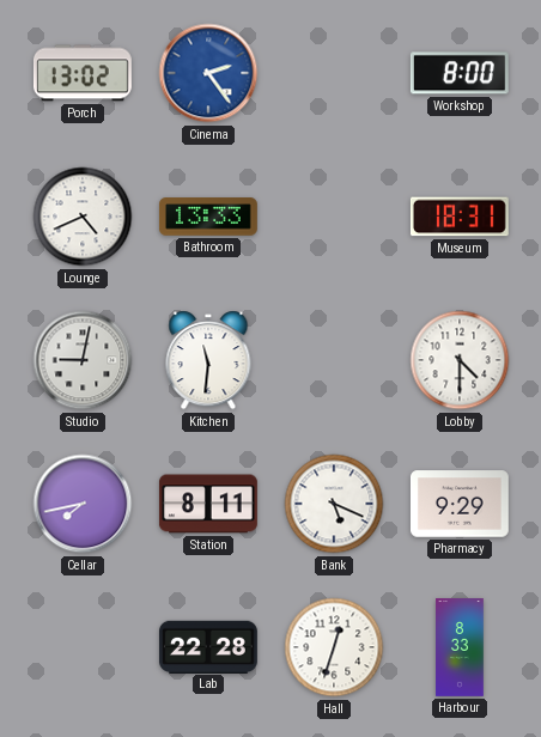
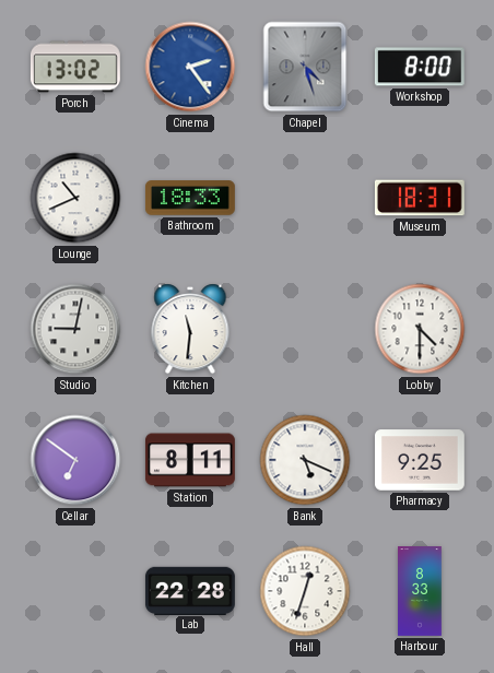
Chapel: none -> 4:27 (305, 67)
Lounge: 4:41 -> 10:41 (75, 198)
Bathroom: 13:33 -> 18:33 (190, 198)
Cellar: 7:43 -> 6:51 (75, 460)
Pharmacy: 9:29 -> 9:25 (420, 460)
